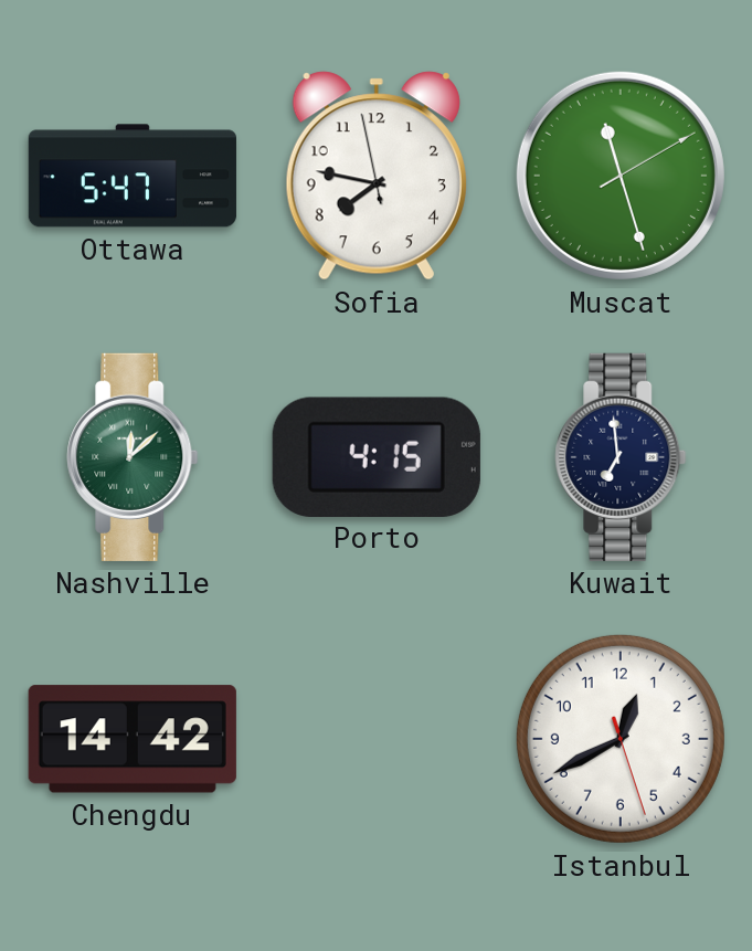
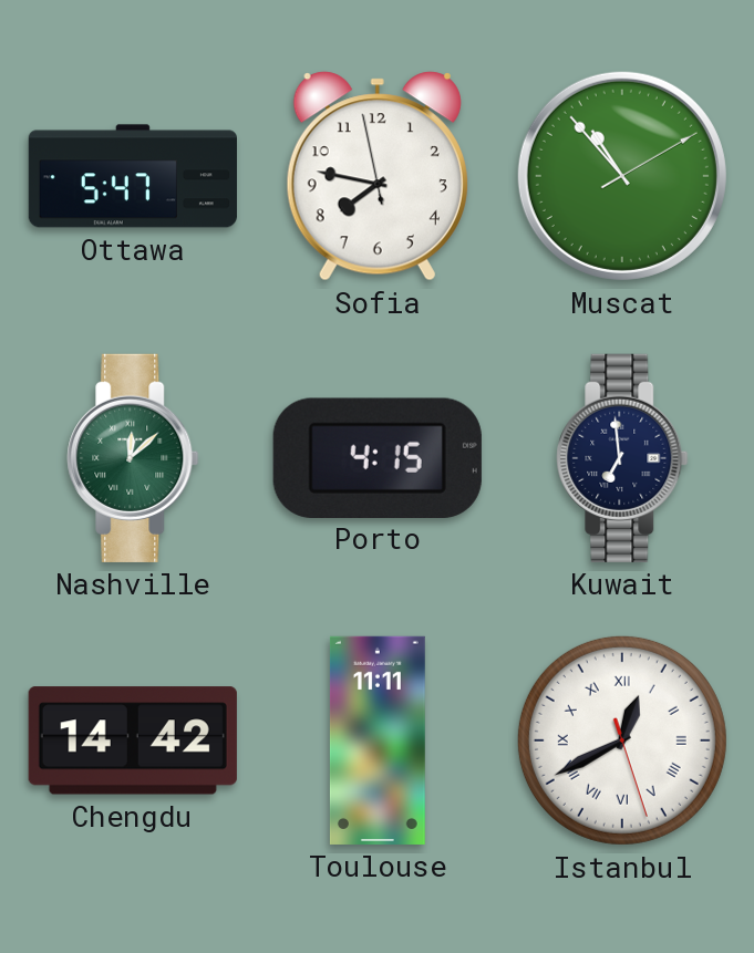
Muscat: 11:27 -> 10:53 (622, 176)
Toulouse: none -> 11:11 (378, 740)
Istanbul numerals: Arabic -> Roman (622, 740)
